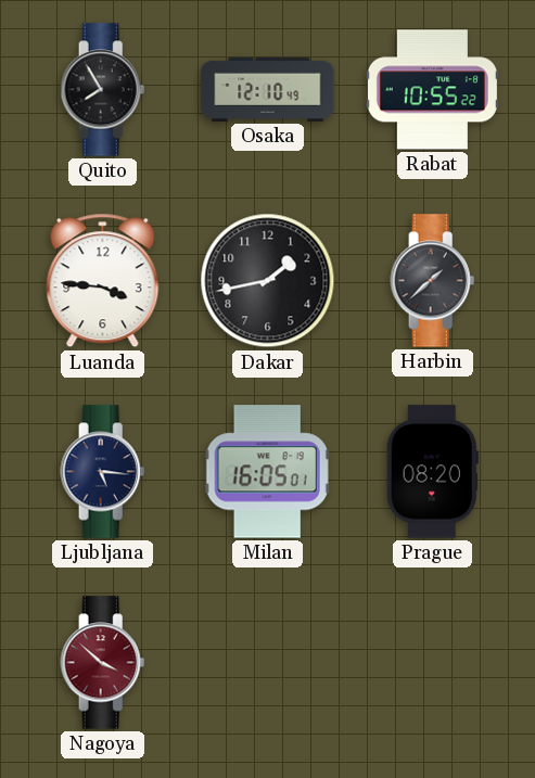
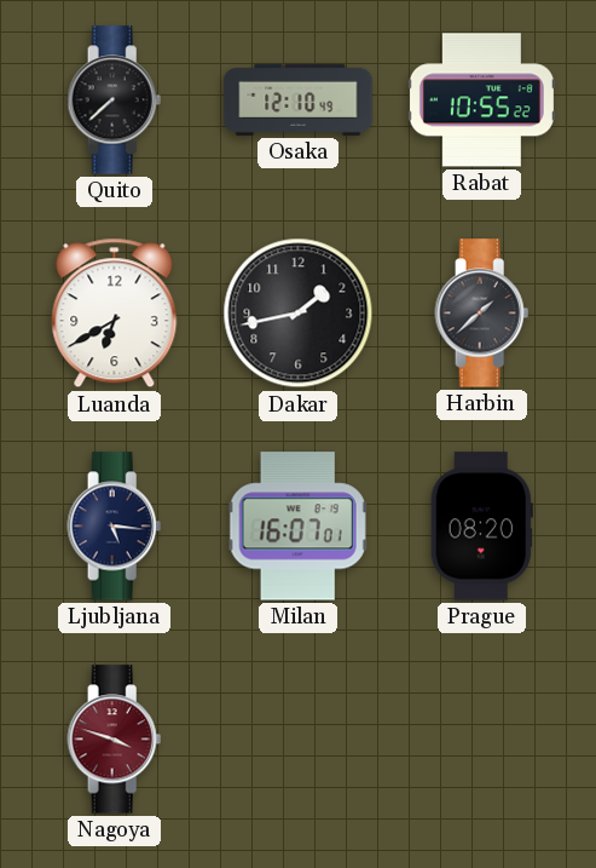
Quito: 7:55 -> 7:38 (115, 100)
Luanda: 3:46 -> 6:40 (115, 314)
Milan: 16:05 -> 16:07 (299, 527)
Nagoya: 3:52 -> 3:48 (115, 740)
